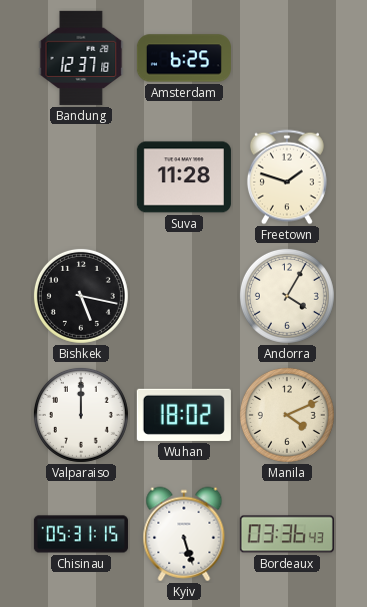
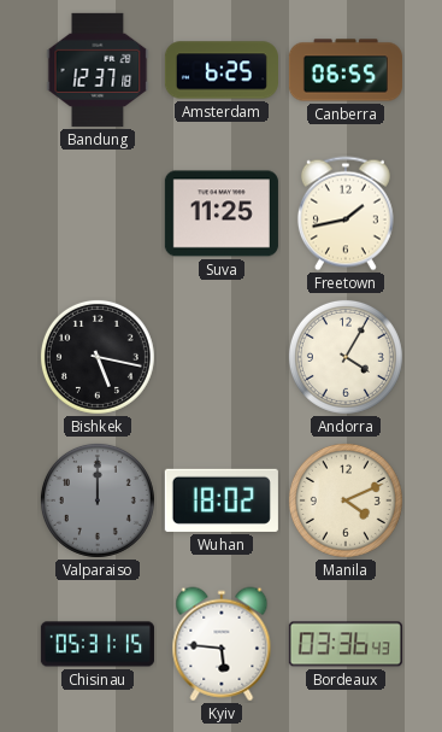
Canberra: none -> 06:55 (346, 70)
Suva: 11:28 -> 11:25 (222, 213)
Freetown: 1:48 -> 1:43 (346, 213)
Valparaiso dial: white -> grey (98, 500)
Kyiv: 5:27 -> 5:46 (222, 644)
